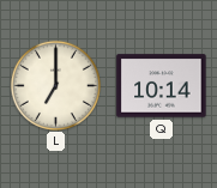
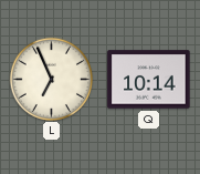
L: 7:00 -> 6:56 (51, 79)
